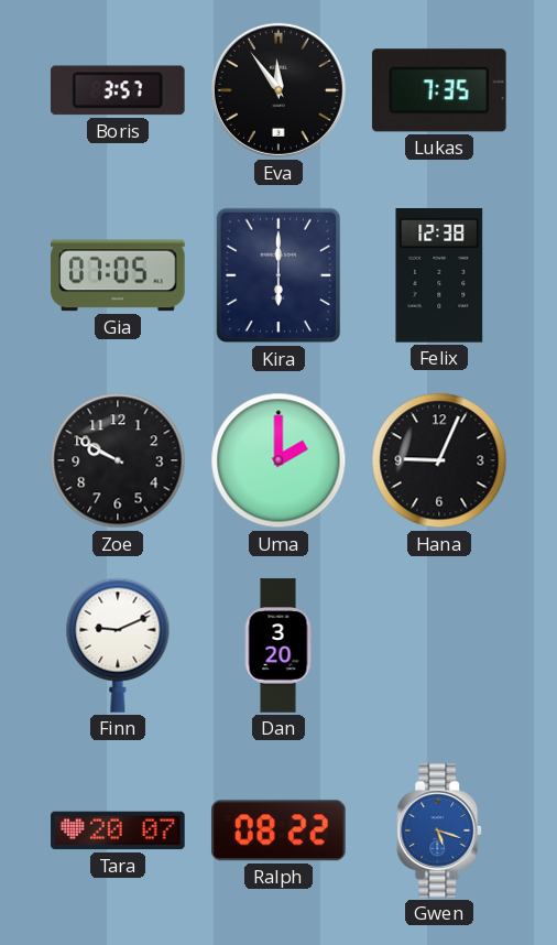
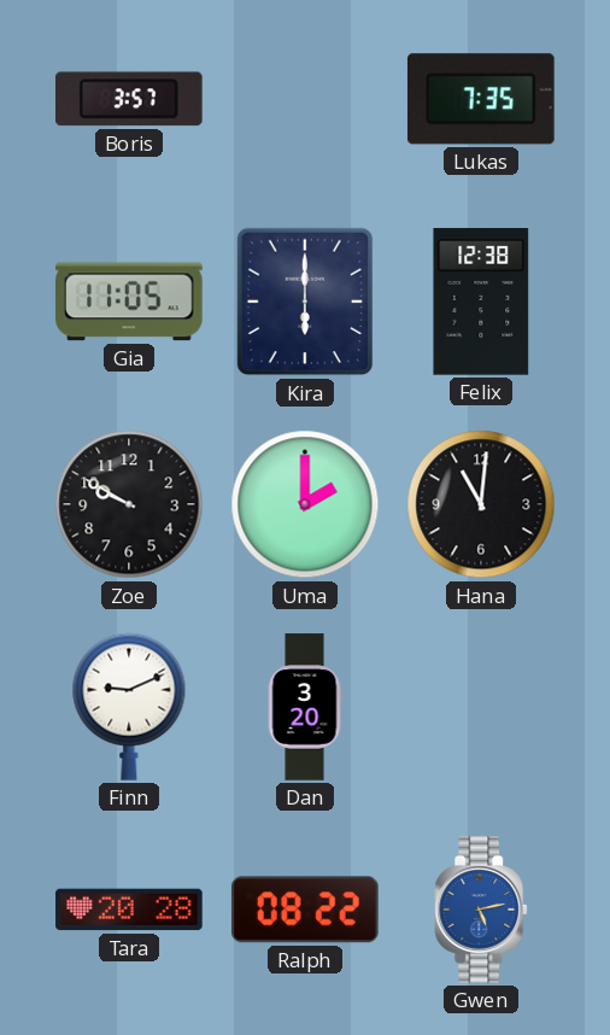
Eva: 11:54 -> none (278, 90)
Gia: 07:05 -> 11:05 (129, 302)
Hana: 9:04 -> 11:01 (481, 504)
Tara: 20:07 -> 20:28 (129, 910)
Gwen: 5:18 -> 5:13 (482, 910)
